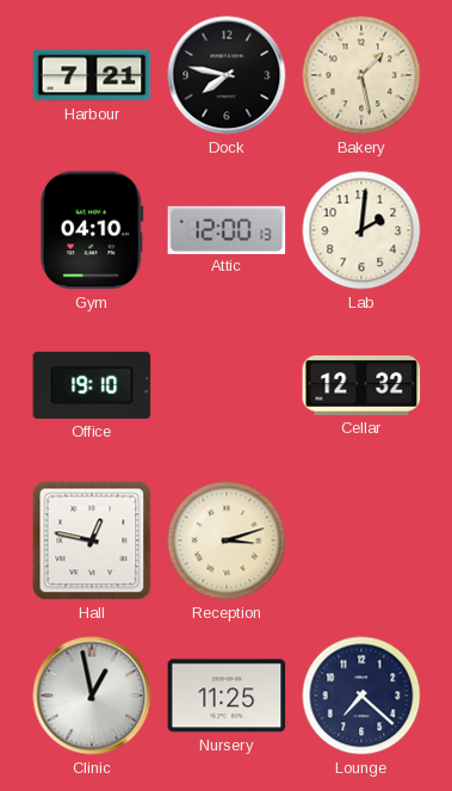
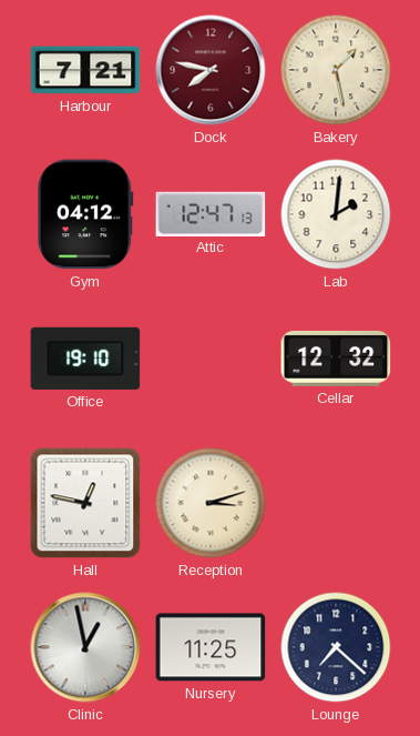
Dock dial: black -> burgundy (211, 70)
Gym: 04:10 -> 04:12 (86, 214)
Attic: 12:00 -> 12:47 (211, 213)
